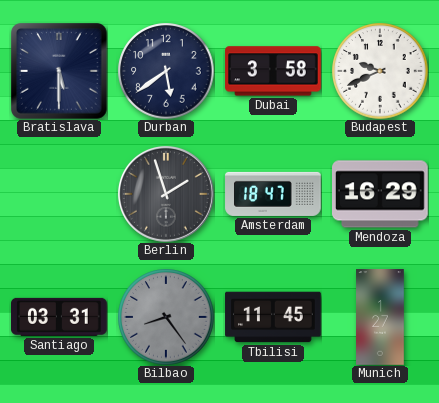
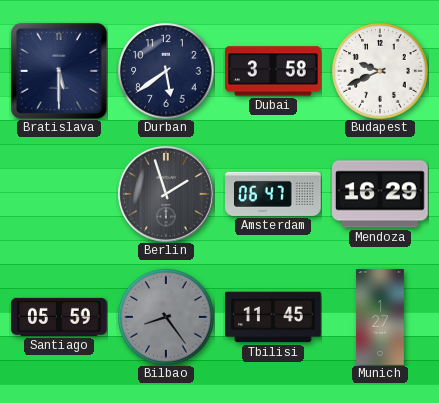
Amsterdam: 18:47 -> 06:47 (273, 194)
Santiago: 03:31 -> 05:59 (59, 317)
